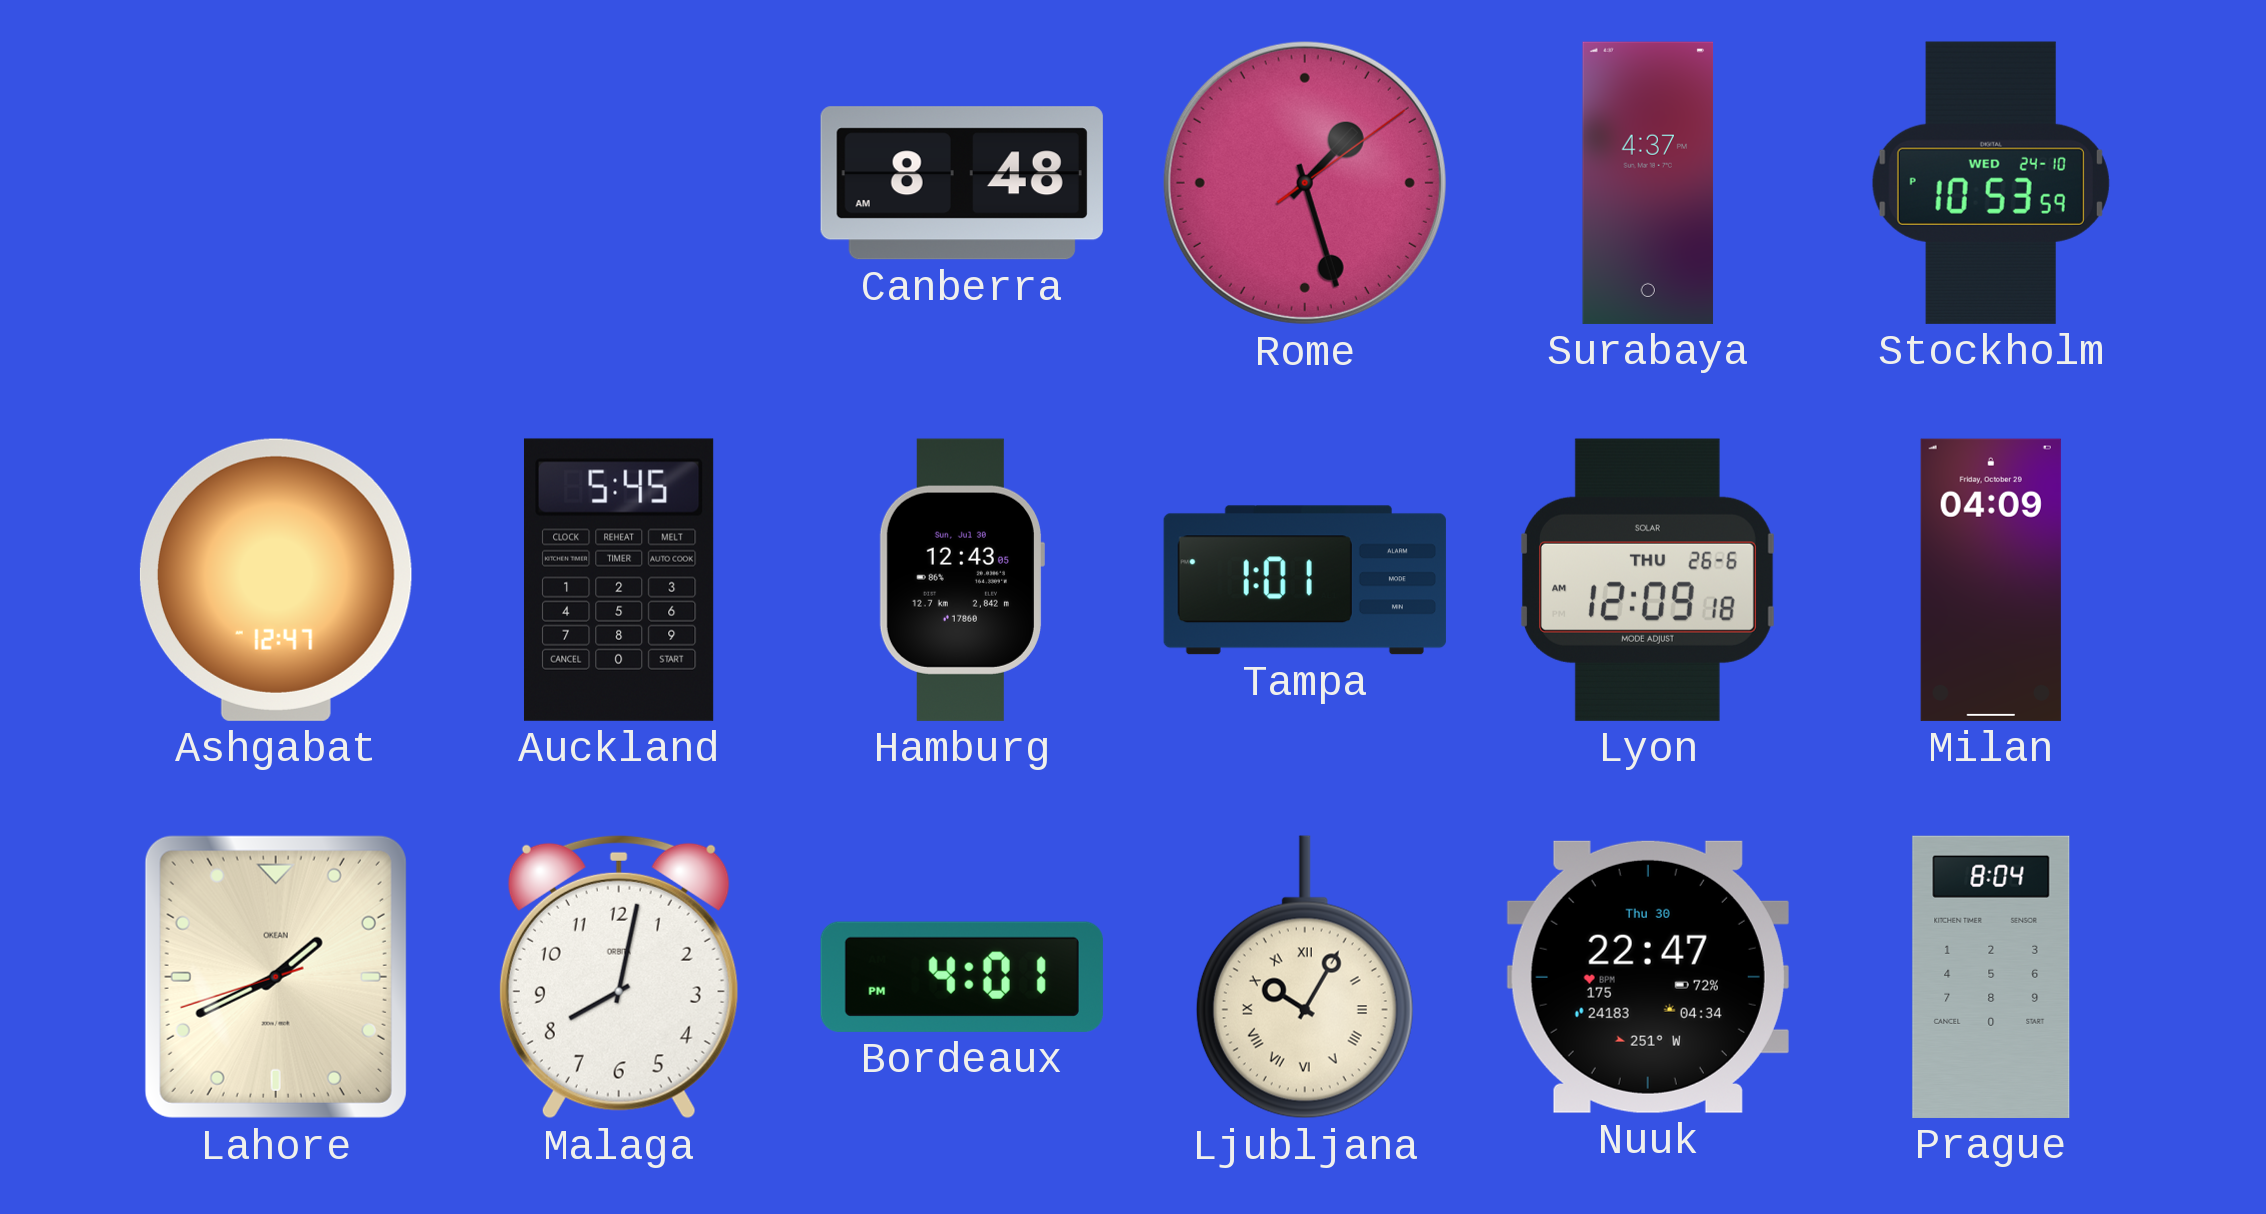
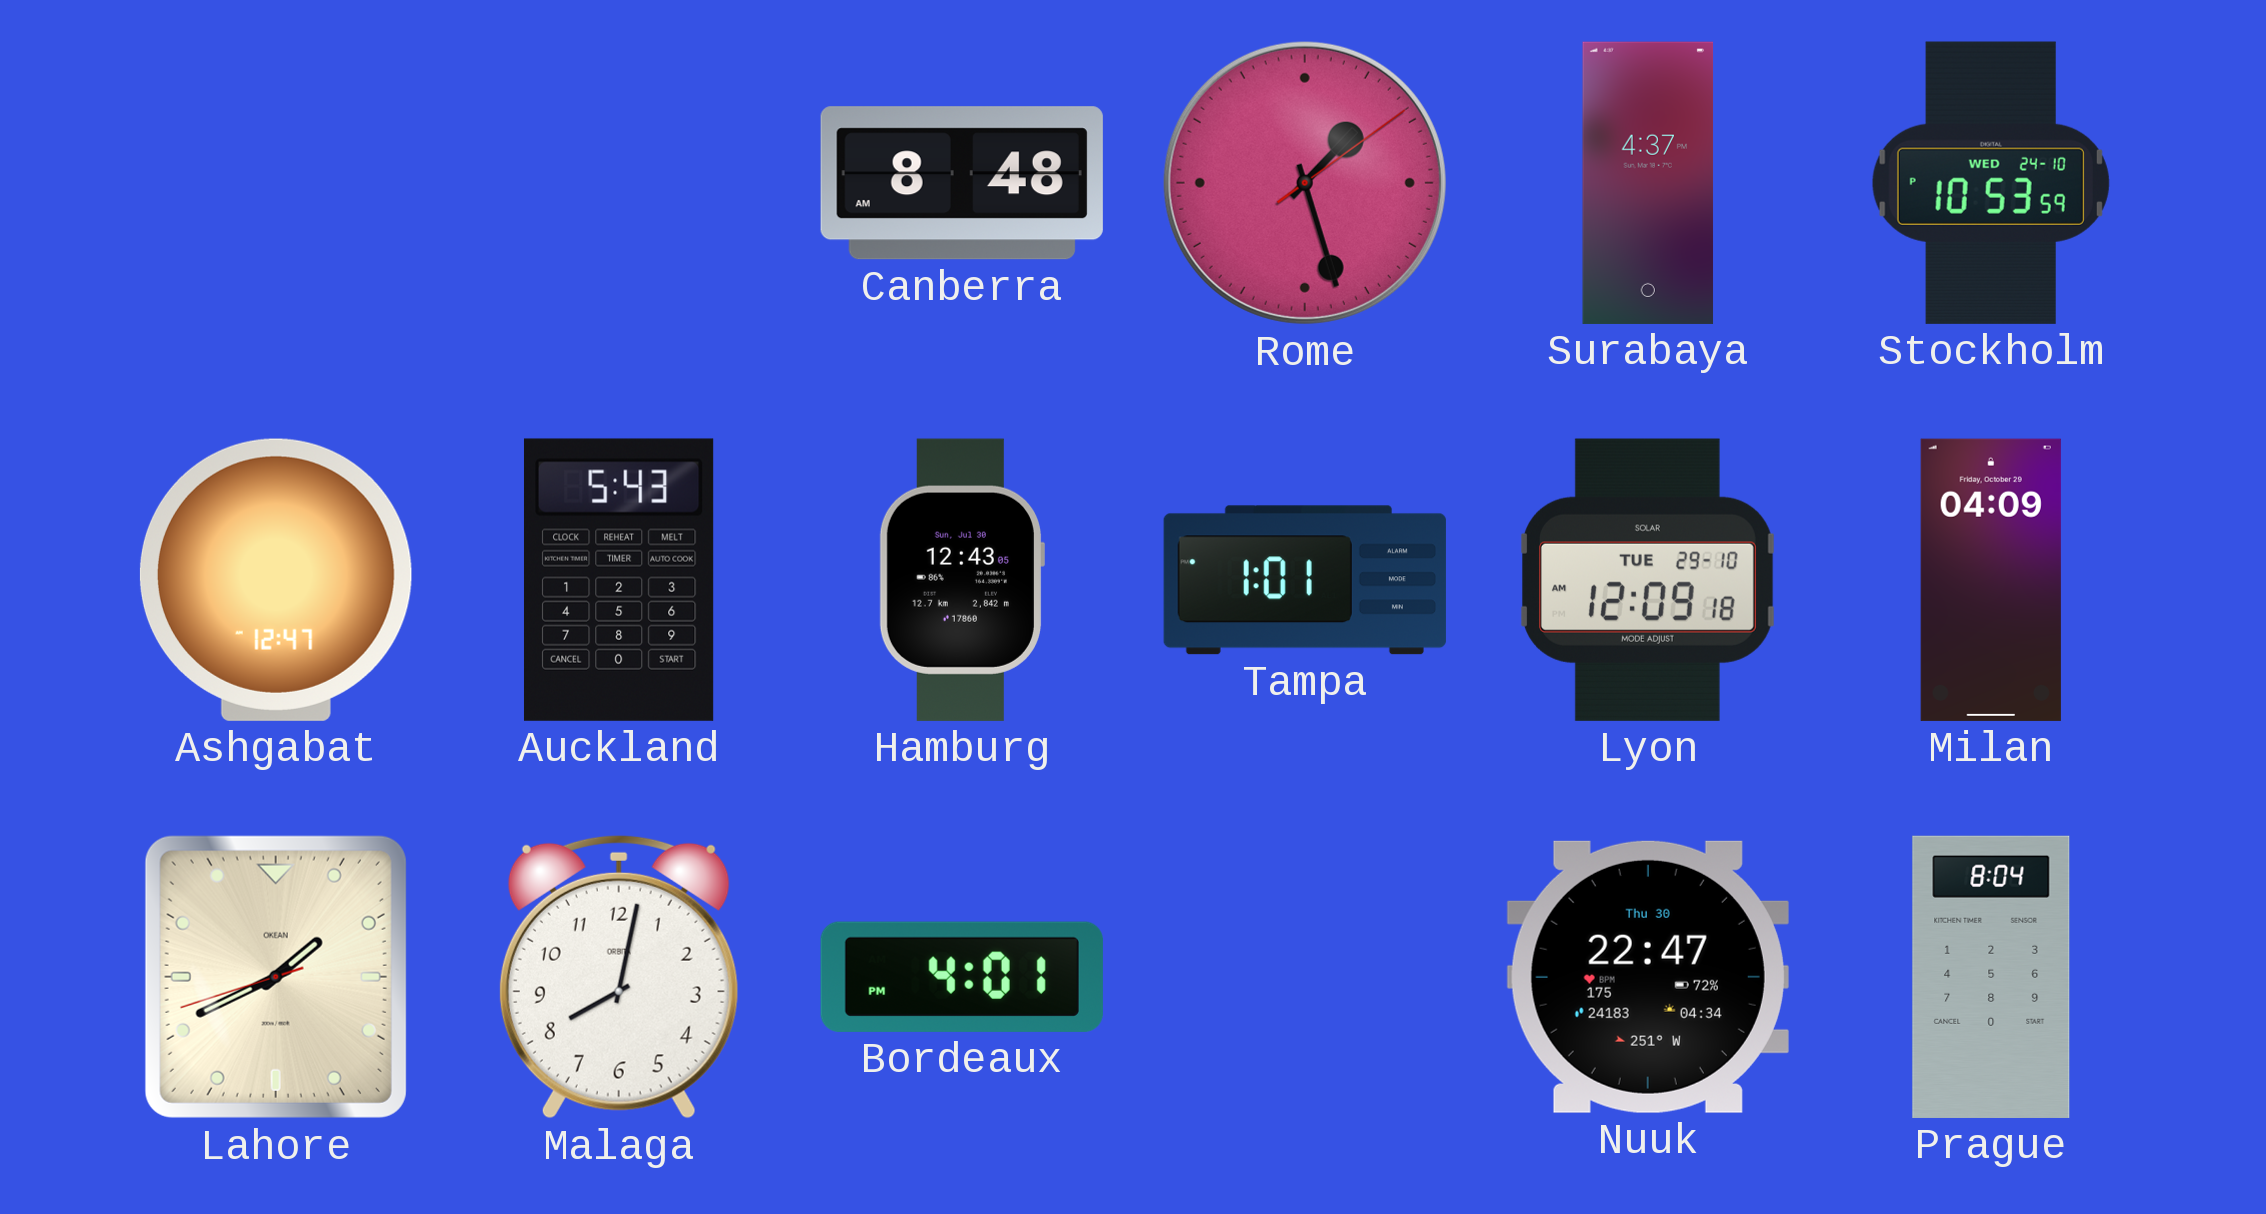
Auckland: 5:45 -> 5:43 (619, 580)
Lyon date: THU 26-6 -> TUE 29-10 (1648, 580)
Ljubljana: 10:05 -> none (1305, 977)
